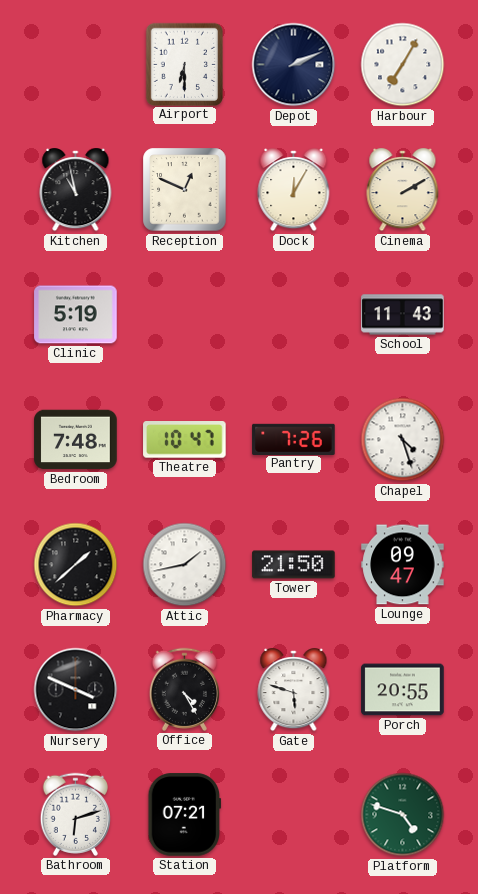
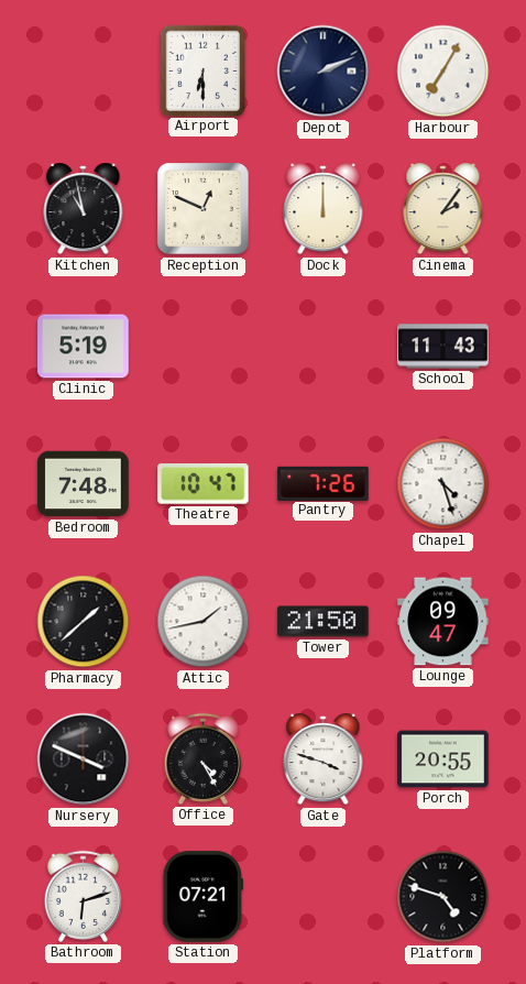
Dock: 12:05 -> 12:00 (324, 209)
Cinema: 2:10 -> 2:06 (443, 209)
Gate: 5:48 -> 3:48 (324, 759)
Platform dial: green -> black (443, 897)
